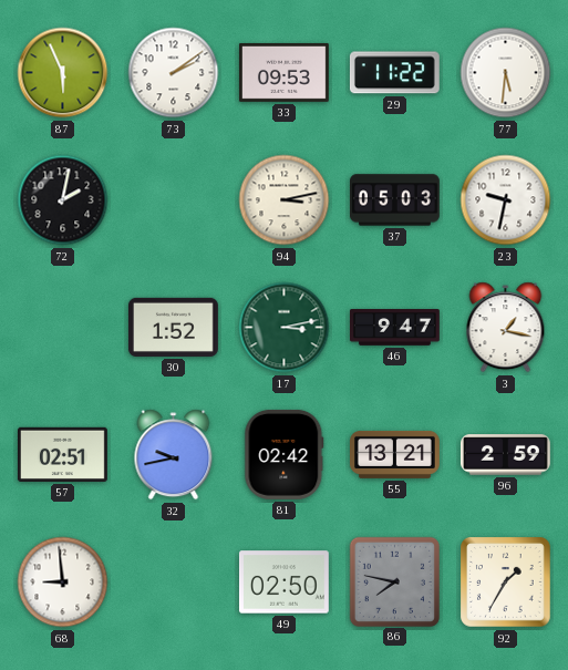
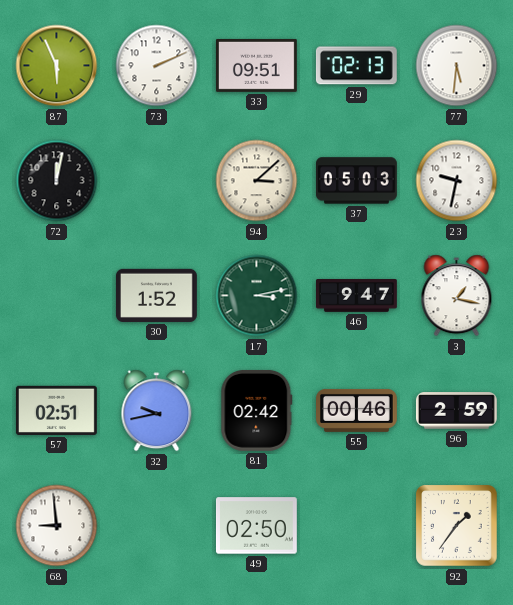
73: 2:09 -> 2:11 (157, 66)
33: 09:53 -> 09:51 (256, 65)
29: 11:22 -> 02:13 (356, 66)
72: 2:02 -> 12:02 (57, 181)
94: 3:13 -> 3:08 (257, 181)
55: 13:21 -> 00:46 (357, 410)
86: 7:47 -> none (394, 581)
92: 1:35 -> 1:36 (457, 526)
